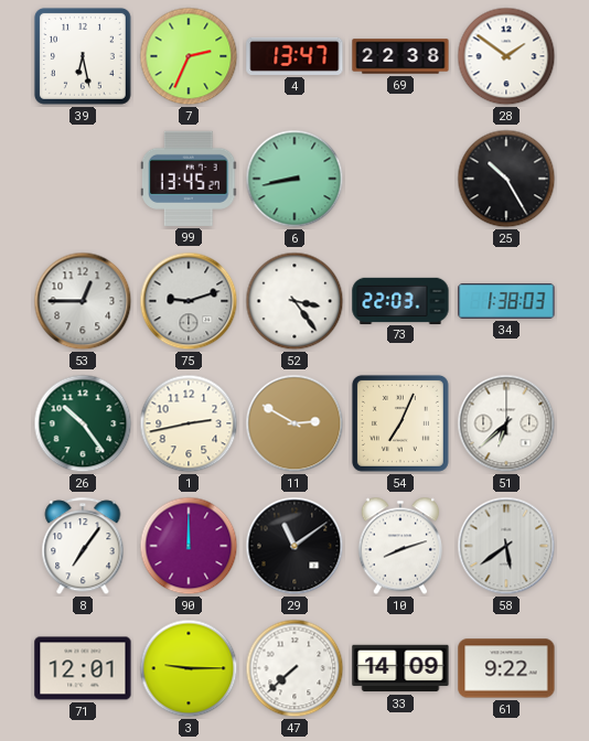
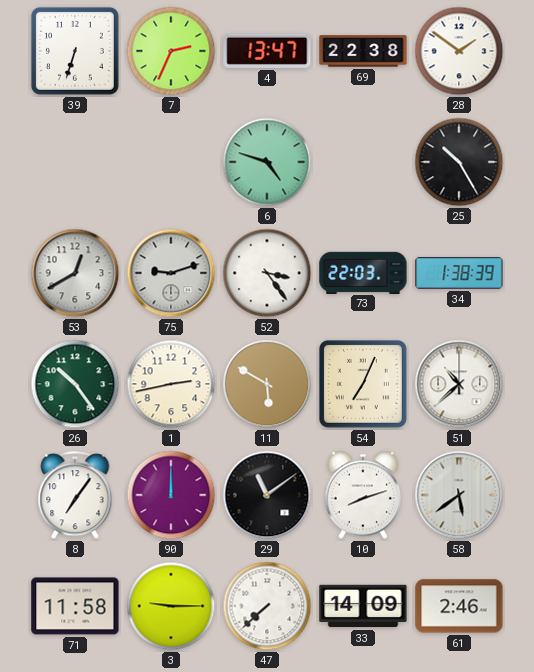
39: 6:28 -> 6:33 (75, 51)
99: 13:45 -> none (190, 179)
6: 8:43 -> 4:48 (267, 162)
53: 12:45 -> 12:40 (75, 273)
34: 1:38:03 -> 1:38:39 (459, 273)
11: 2:50 -> 5:50 (267, 384)
51: 6:38 -> 10:38 (459, 384)
71: 12:01 -> 11:58 (75, 606)
61: 9:22 -> 2:46 (459, 606)
